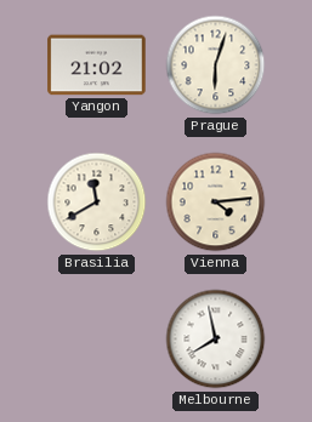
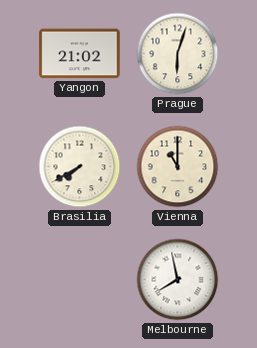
Brasilia: 11:40 -> 7:40 (80, 167)
Vienna: 4:14 -> 11:00 (178, 167)
